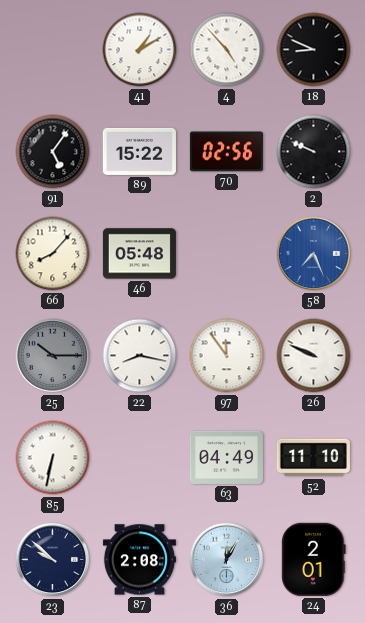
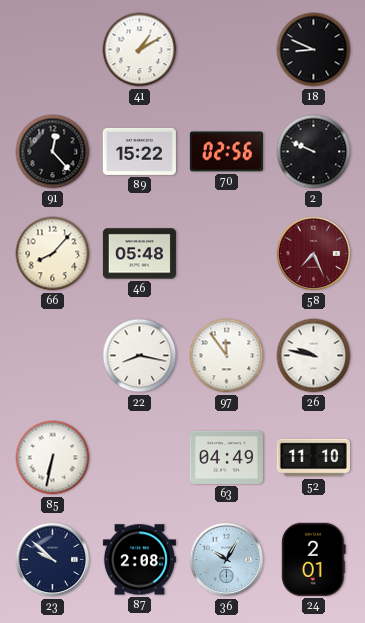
4: 4:53 -> none (227, 50)
91: 5:06 -> 12:23 (53, 152)
58 dial: blue -> burgundy (314, 254)
25: 10:15 -> none (53, 356)
26: 9:49 -> 9:47 (314, 356)
36: 12:05 -> 10:05 (227, 560)
